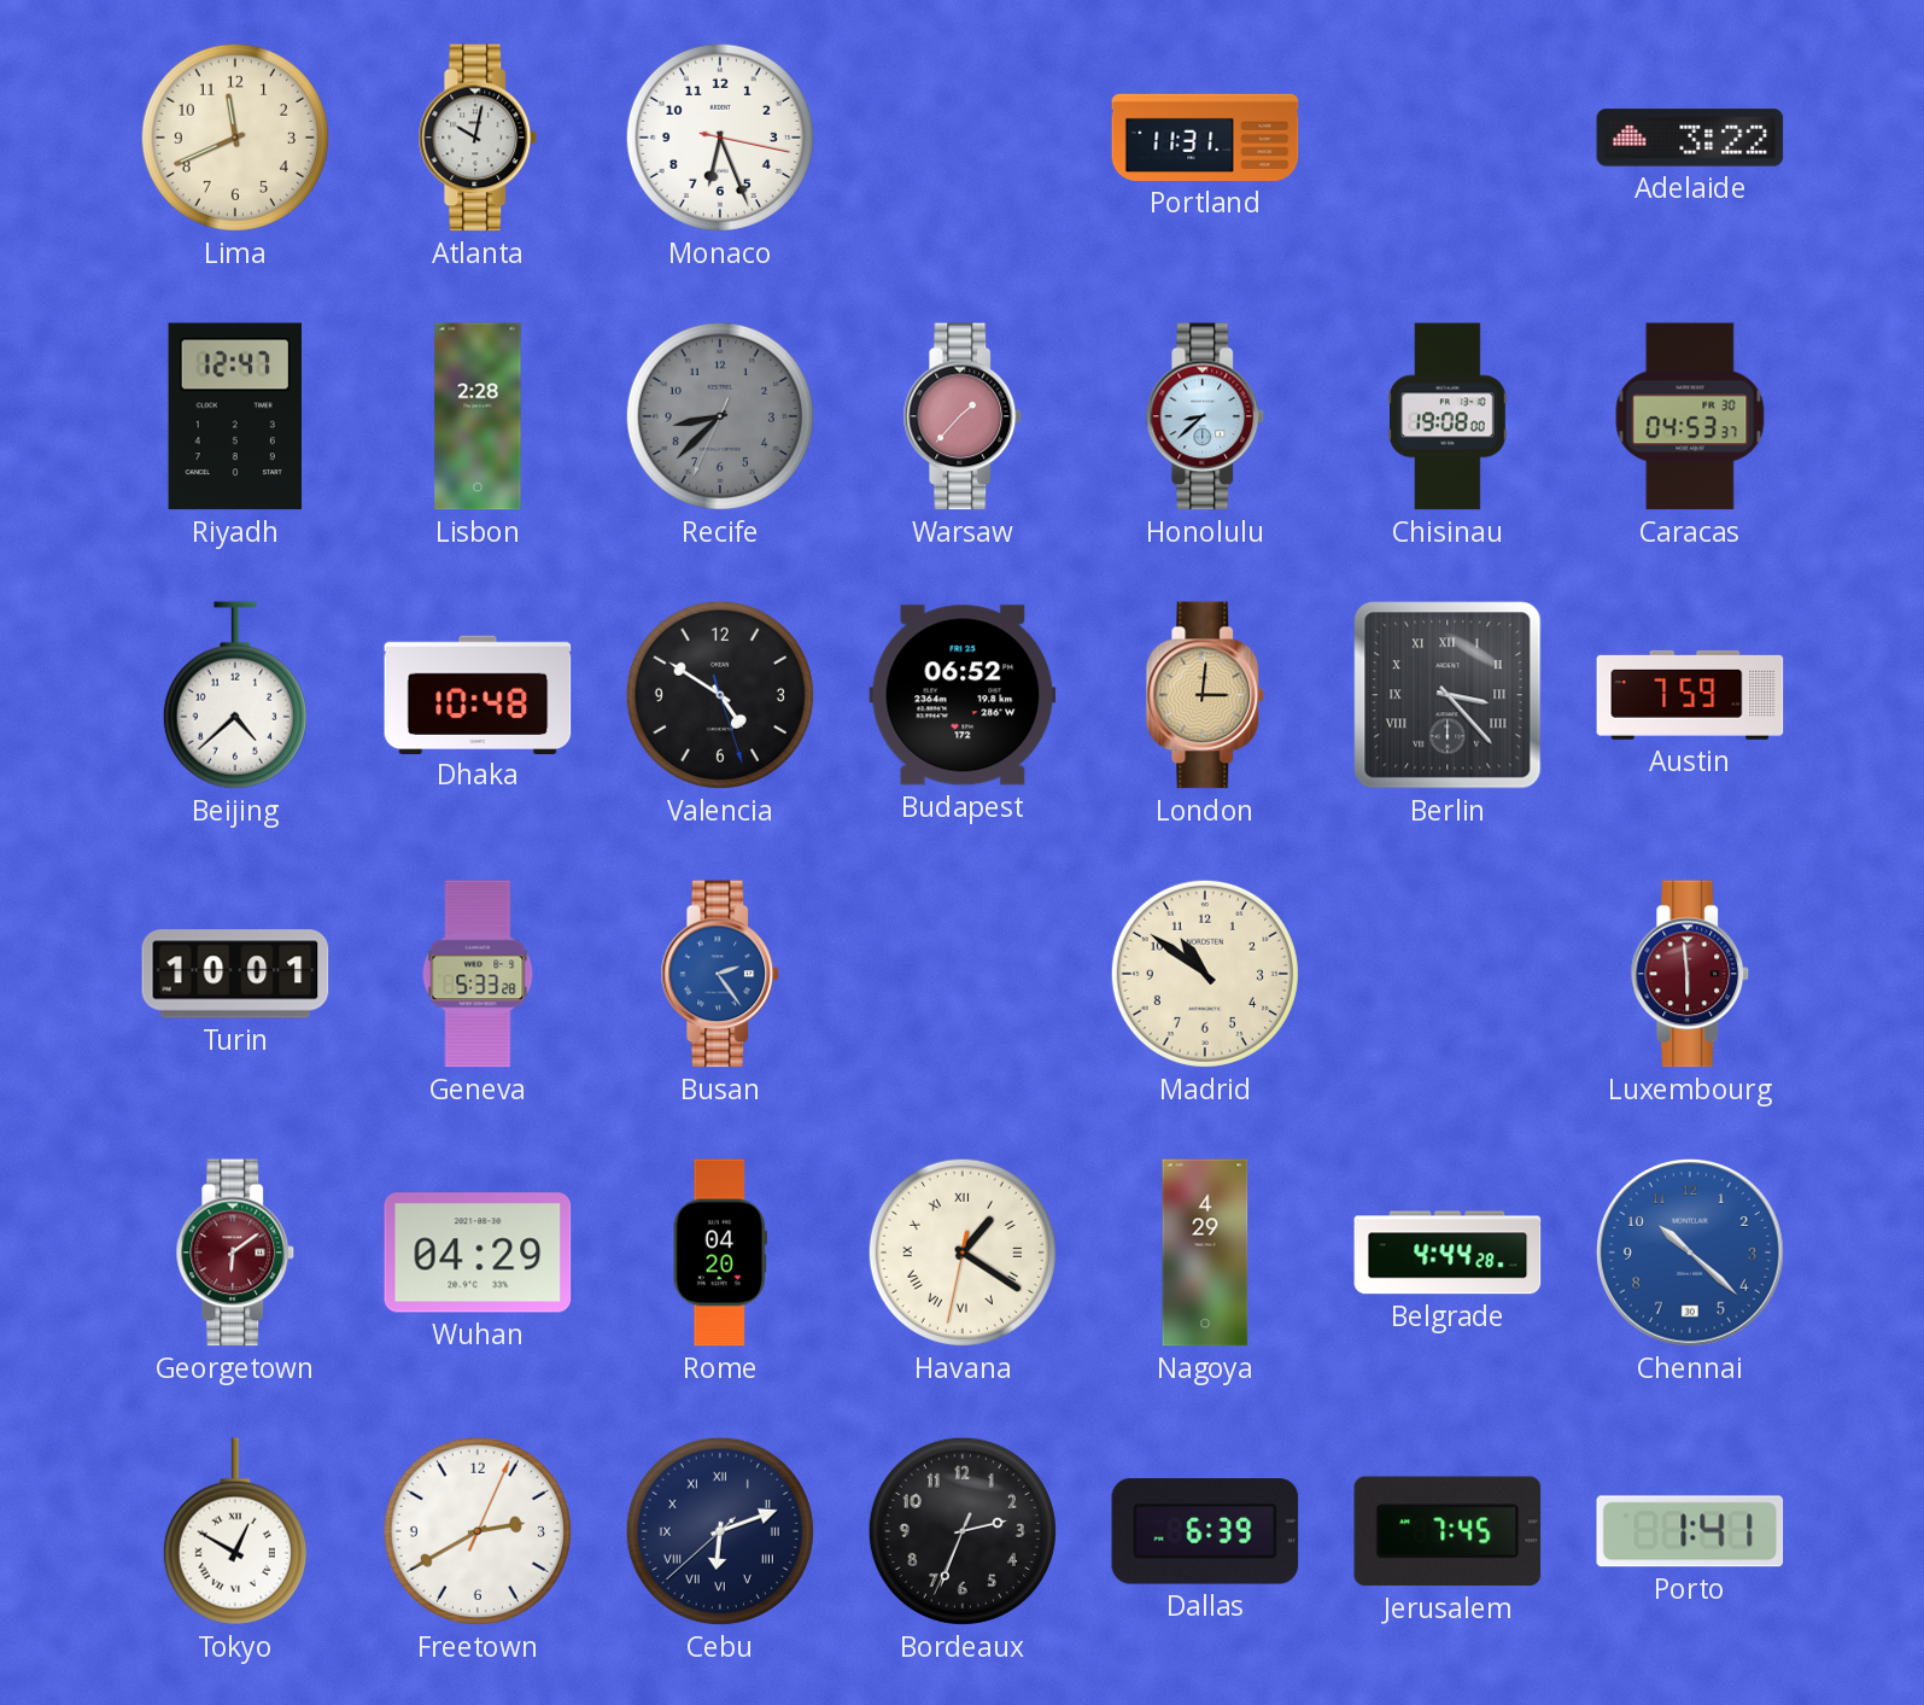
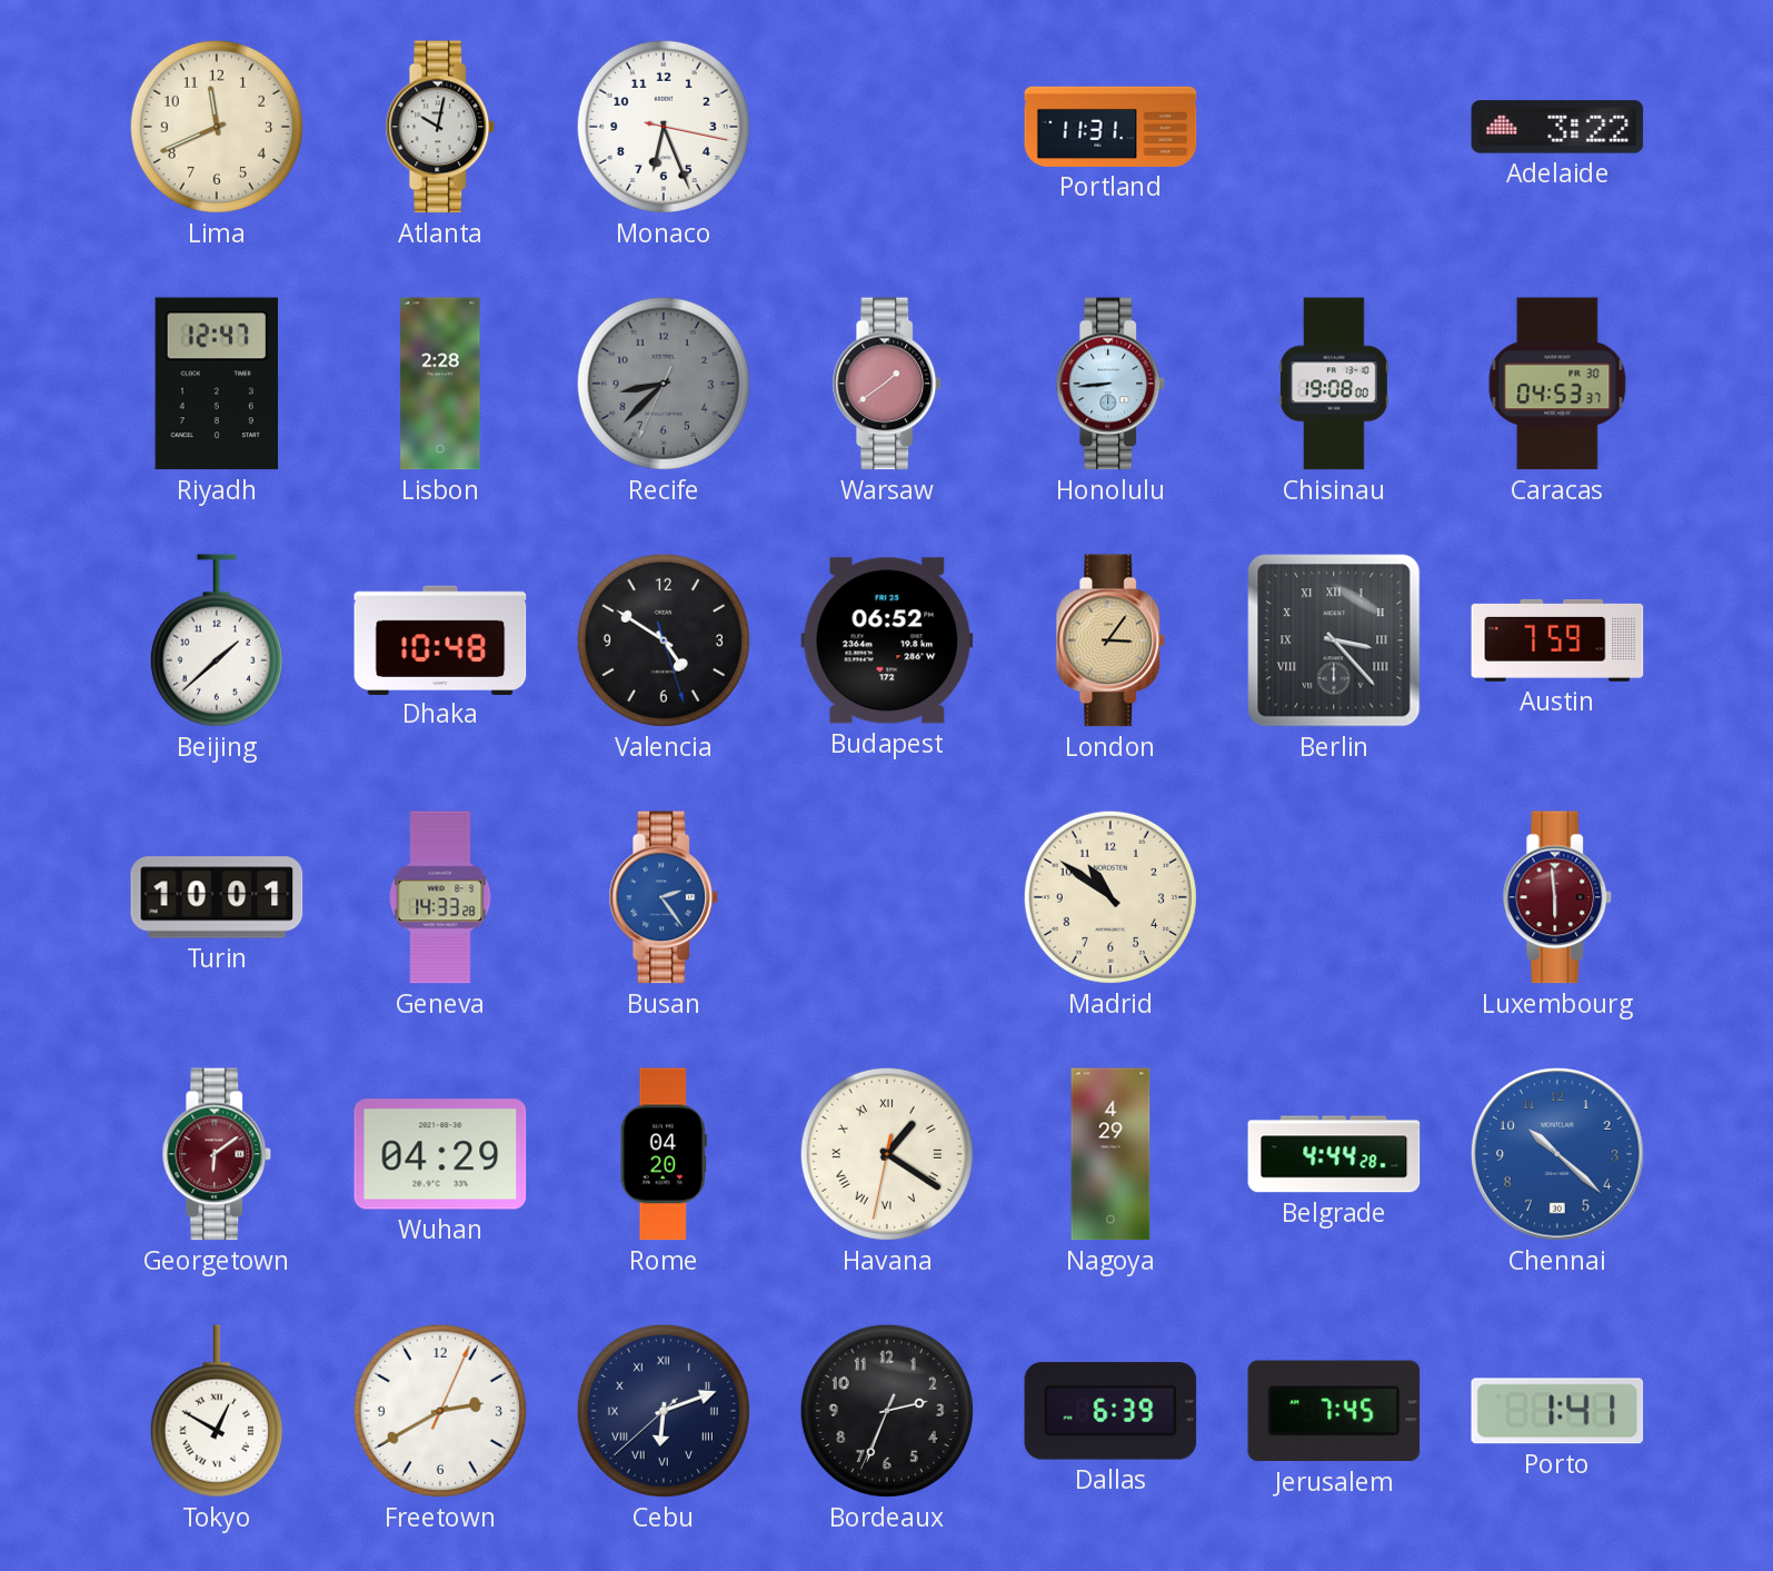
Warsaw: 1:37 -> 1:39 (887, 384)
Honolulu: 8:38 -> 8:44 (1110, 384)
Beijing: 4:38 -> 1:38 (217, 640)
London: 3:01 -> 3:06 (1110, 640)
Geneva: 5:33 -> 14:33 (440, 897)
